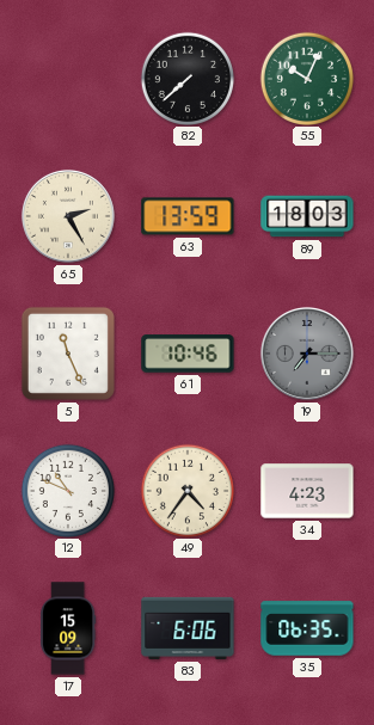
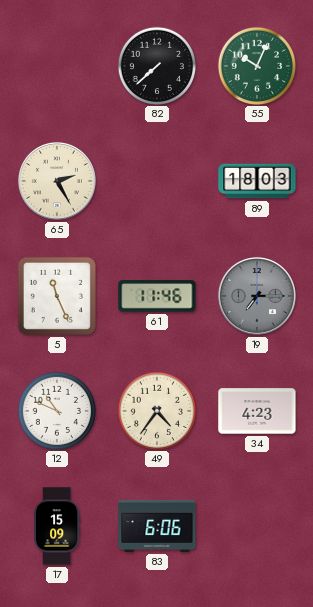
63: 13:59 -> none (188, 216)
61: 10:46 -> 11:46 (157, 296)
35: 06:35 -> none (307, 628)
